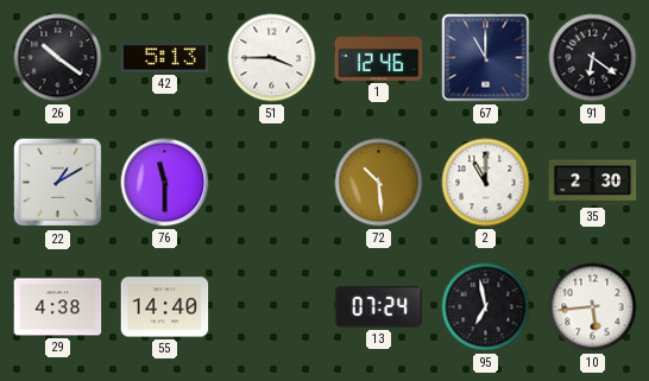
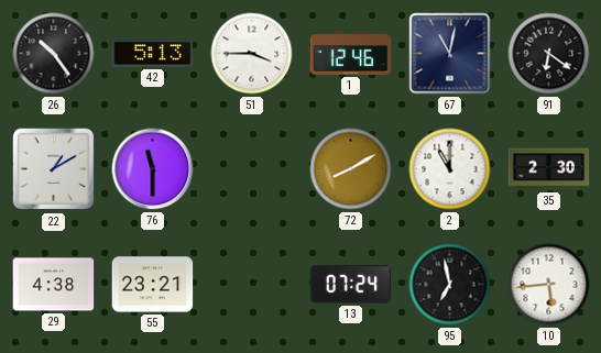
26: 10:21 -> 10:24 (54, 54)
67: 11:00 -> 11:02 (450, 54)
72: 10:29 -> 8:10 (351, 169)
55: 14:40 -> 23:21 (153, 285)
